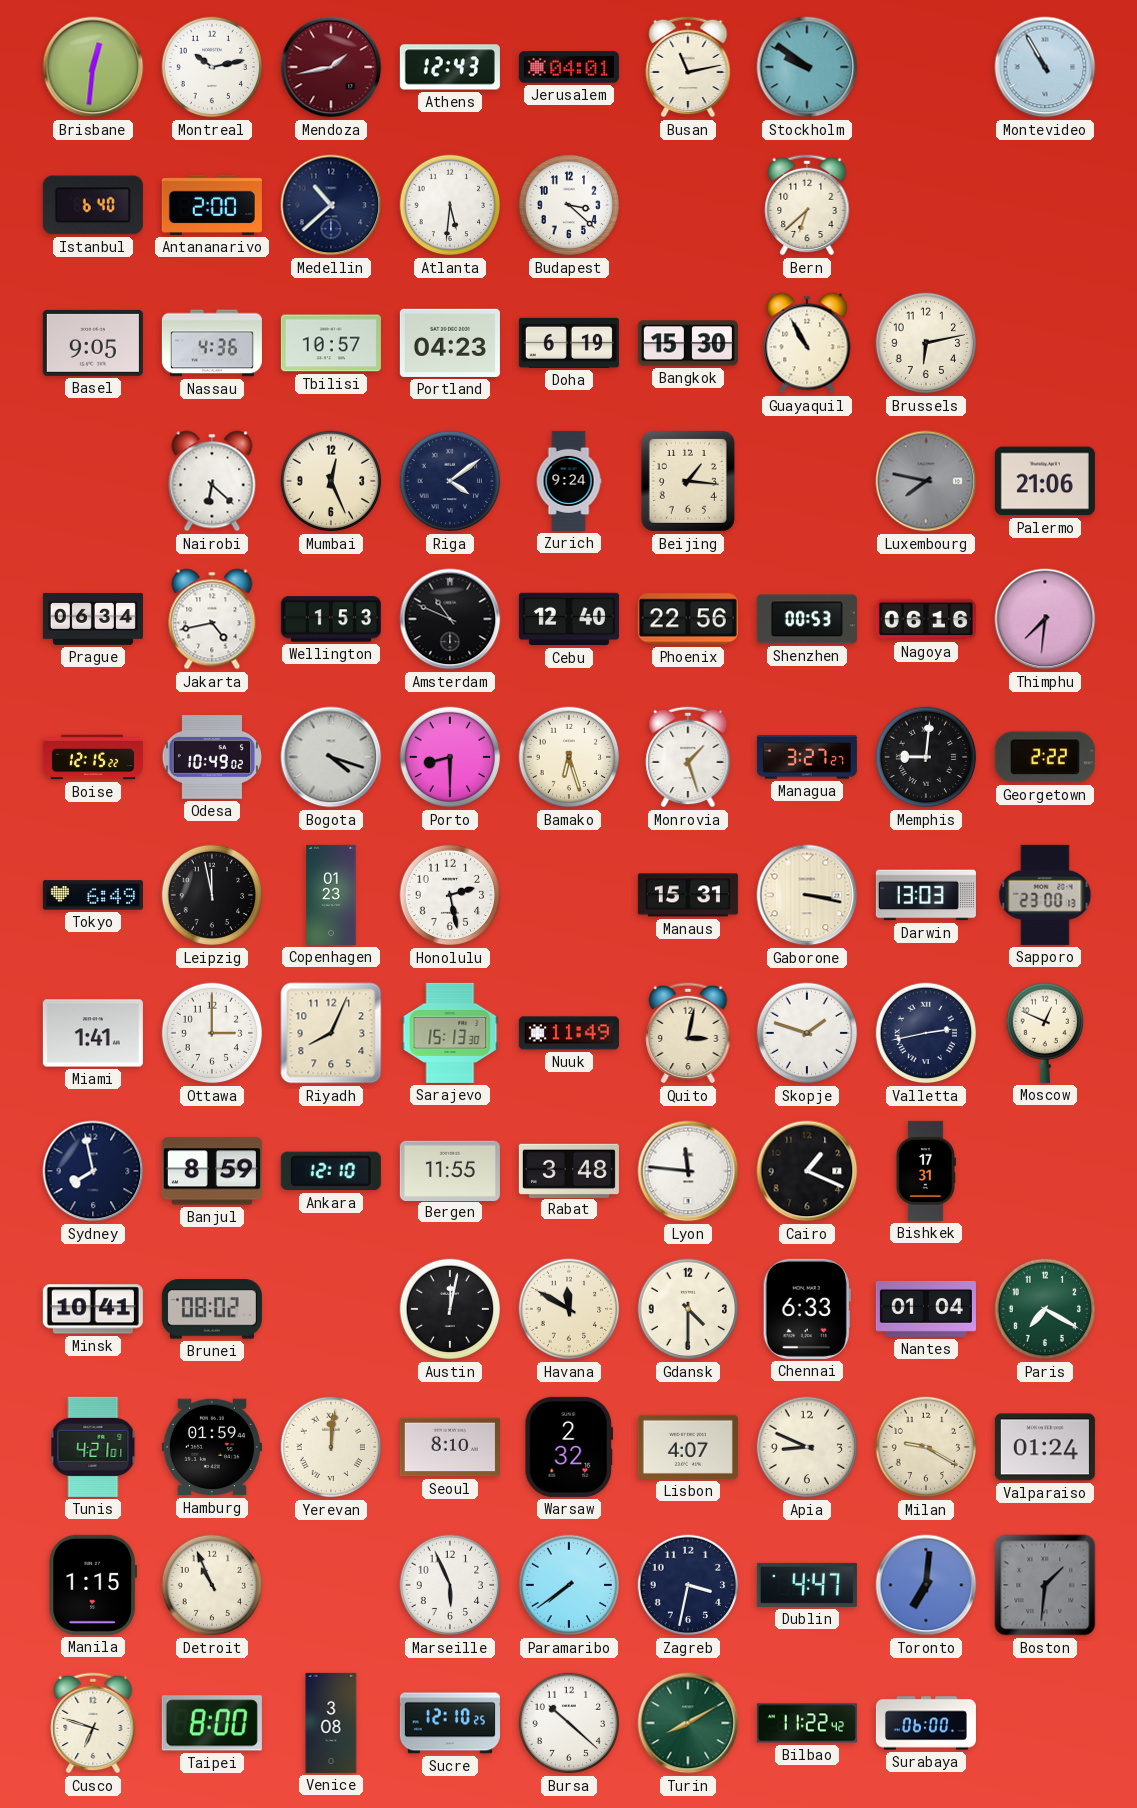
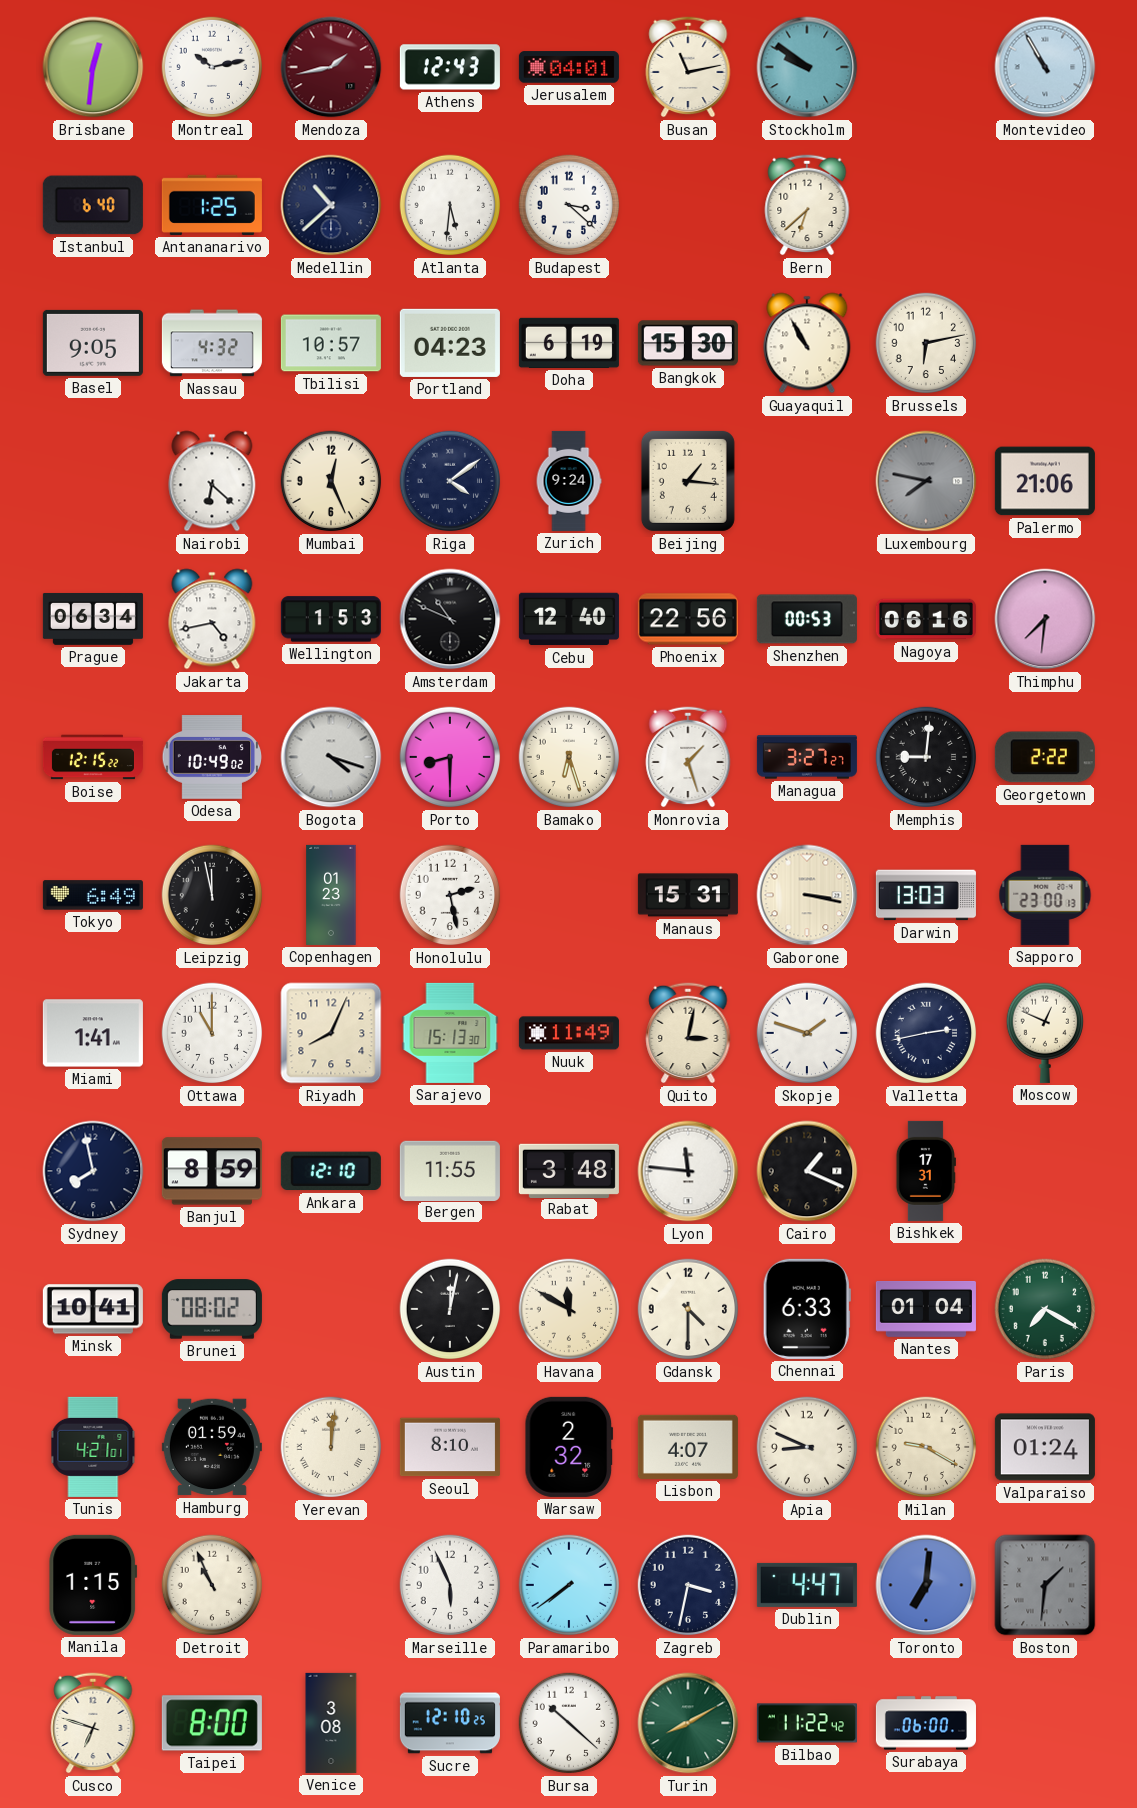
Antananarivo: 2:00 -> 1:25 (212, 205)
Nassau: 4:36 -> 4:32 (212, 343)
Ottawa: 3:00 -> 11:00 (212, 1033)
